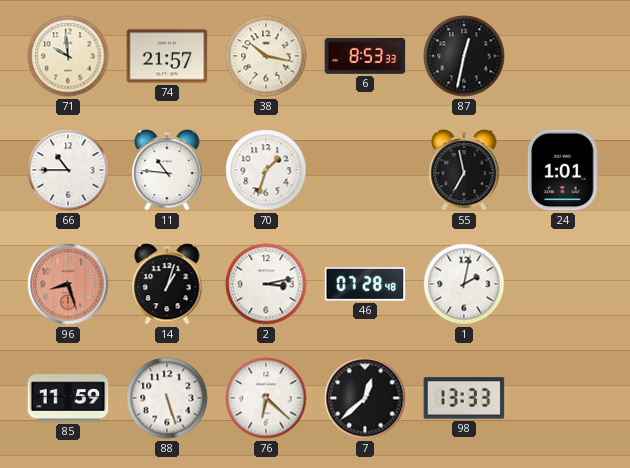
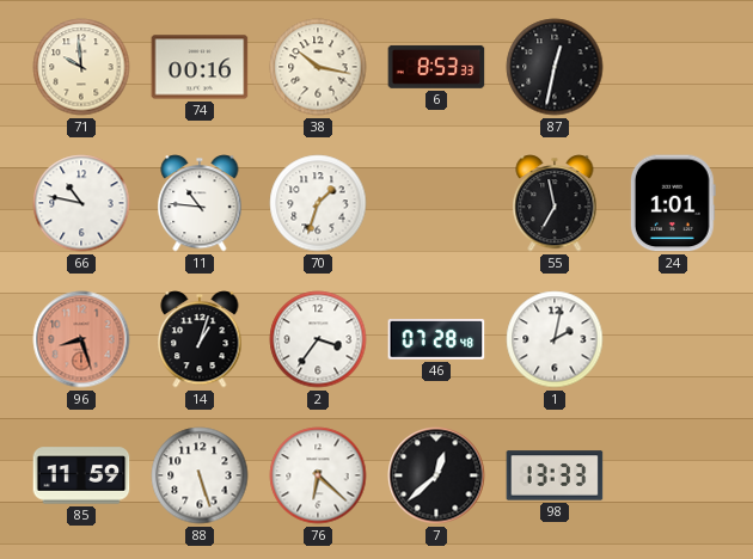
74: 21:57 -> 00:16 (200, 67)
66: 10:45 -> 10:47 (81, 203)
2: 3:13 -> 3:36 (318, 339)
